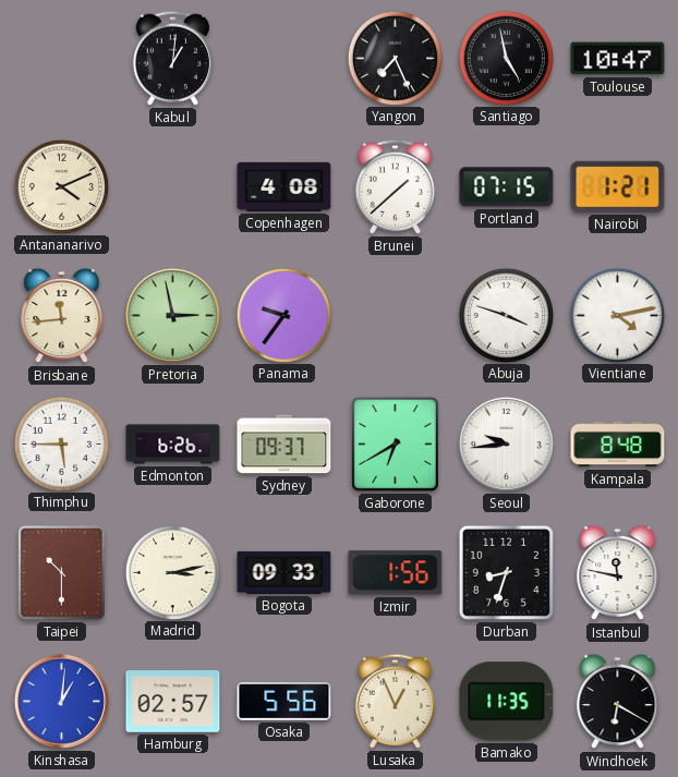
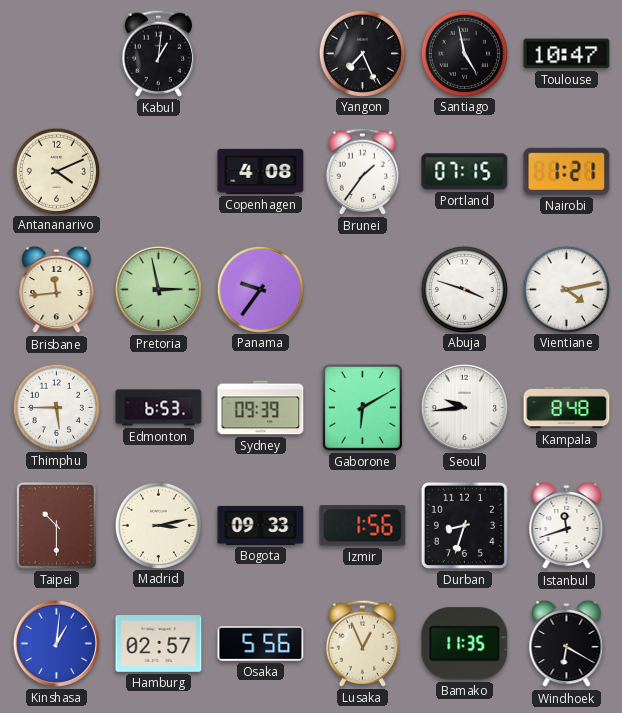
Brunei: 1:38 -> 1:36 (362, 171)
Edmonton: 6:26 -> 6:53 (159, 408)
Sydney: 09:37 -> 09:39 (261, 408)
Gaborone: 6:40 -> 6:10 (362, 408)
Istanbul: 11:47 -> 11:42 (567, 526)
